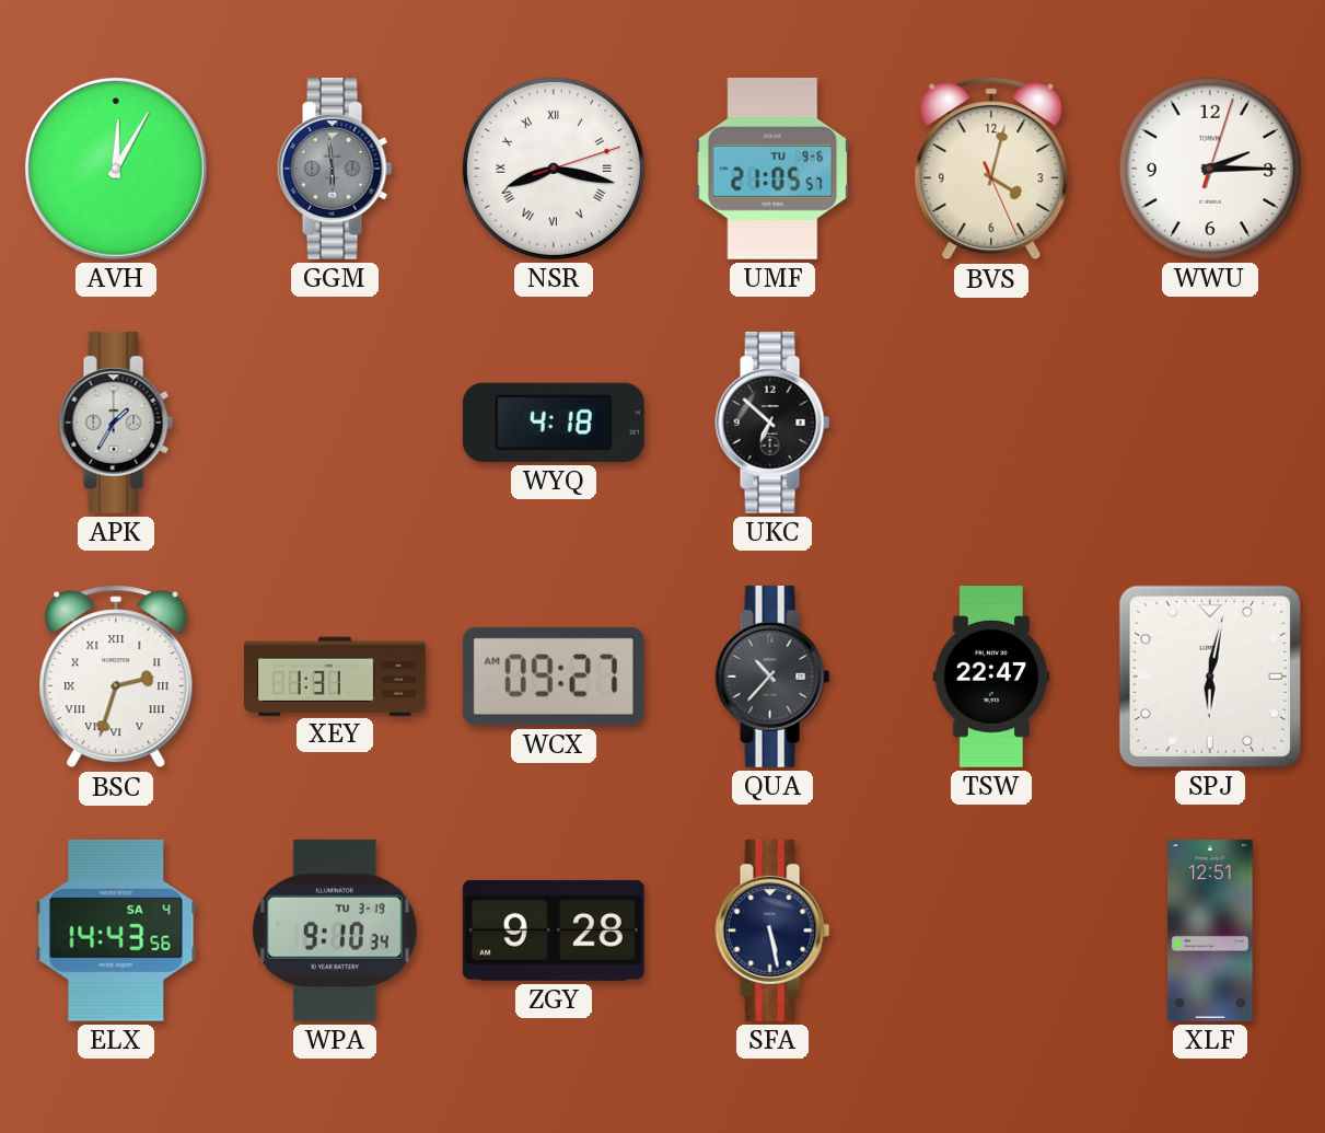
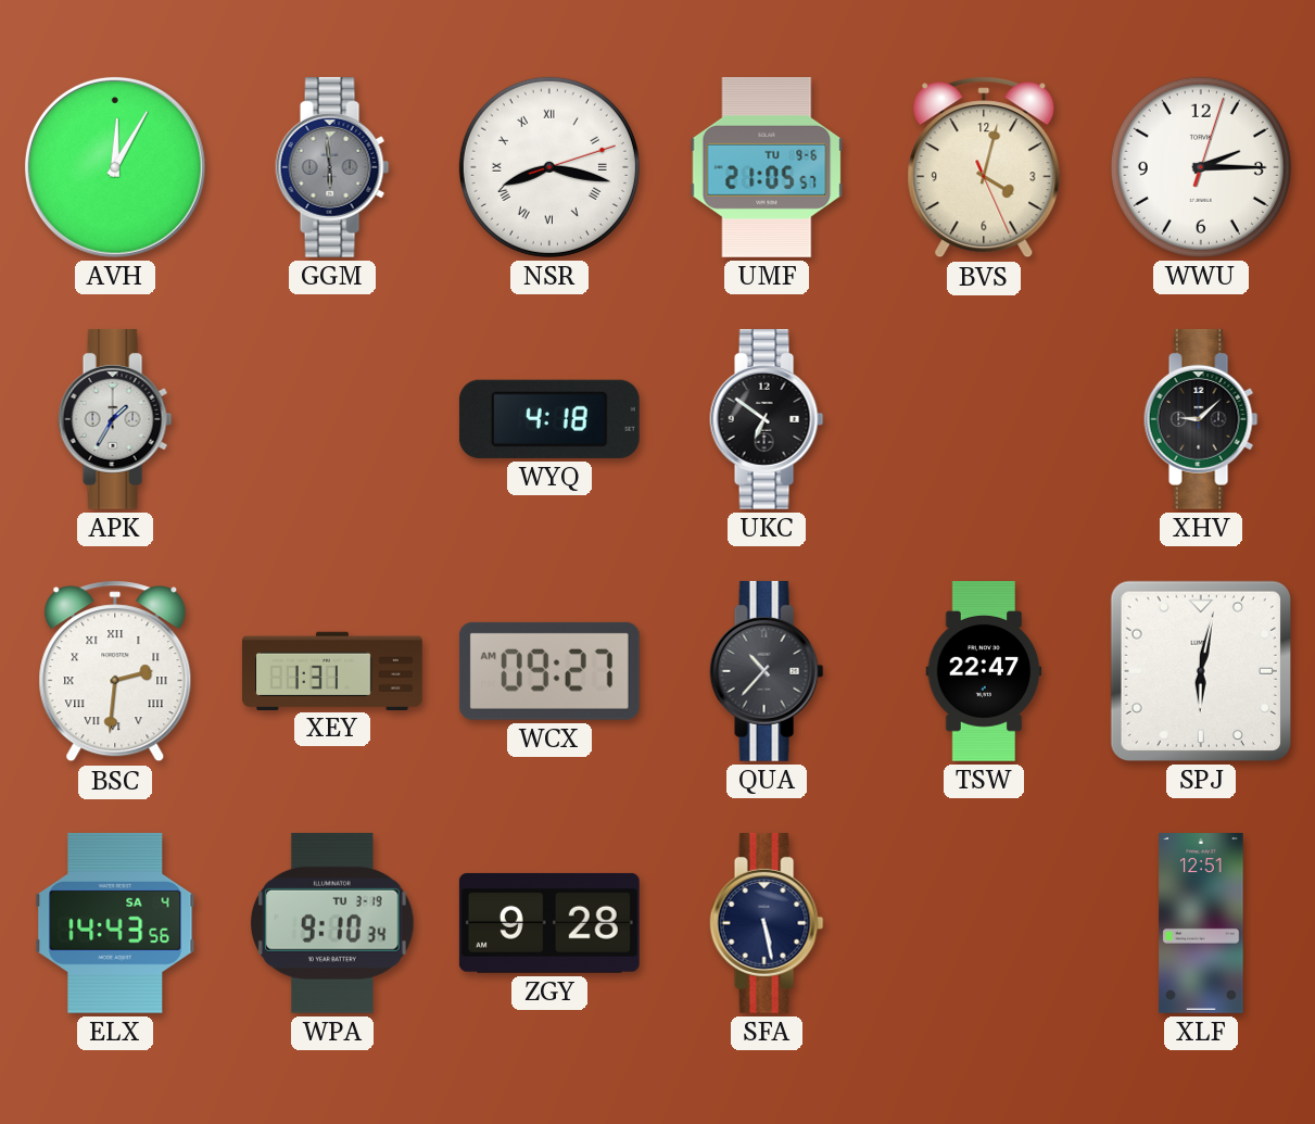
UKC: 6:52 -> 6:51 (767, 419)
XHV: none -> 9:08 (1201, 419)
BSC: 2:33 -> 2:31 (115, 671)
